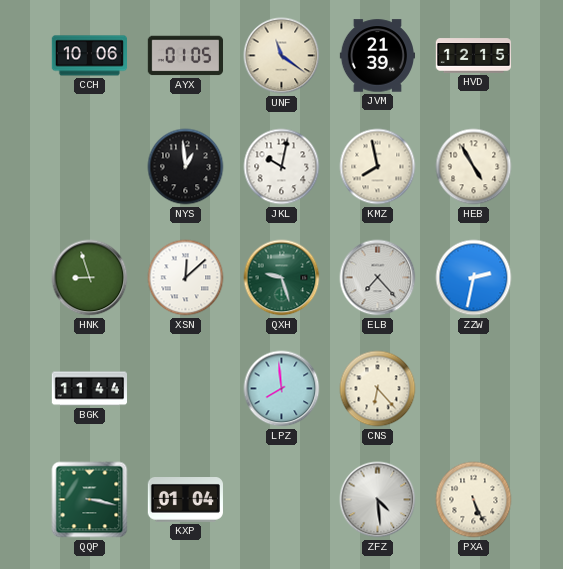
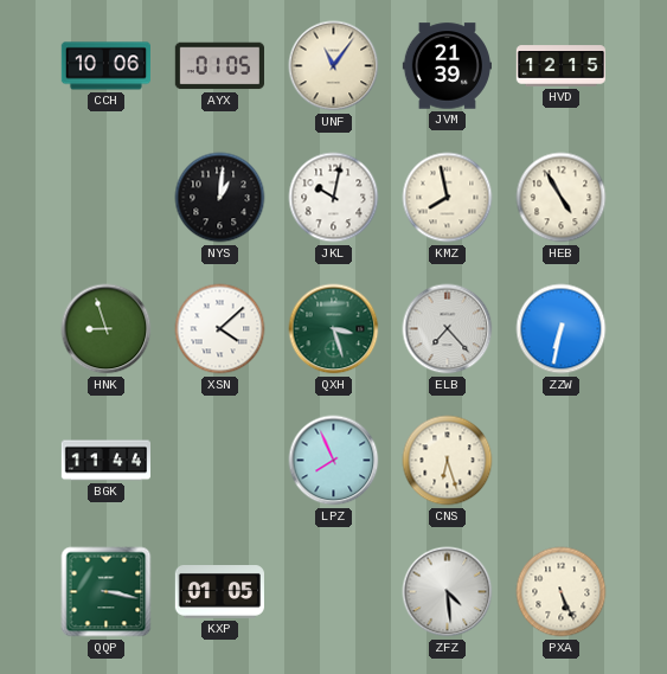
UNF: 11:21 -> 11:06 (334, 66)
NYS: 12:59 -> 1:01 (220, 198)
XSN: 12:08 -> 4:08 (220, 329)
QXH: 9:27 -> 3:27 (334, 329)
ZZW: 2:32 -> 6:32 (562, 329)
LPZ: 7:59 -> 7:56 (334, 461)
CNS: 6:23 -> 6:27 (448, 461)
KXP: 01:04 -> 01:05 (219, 592)
